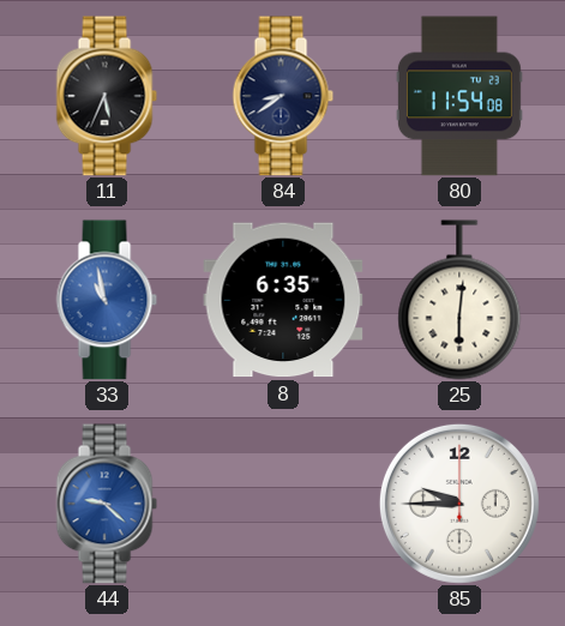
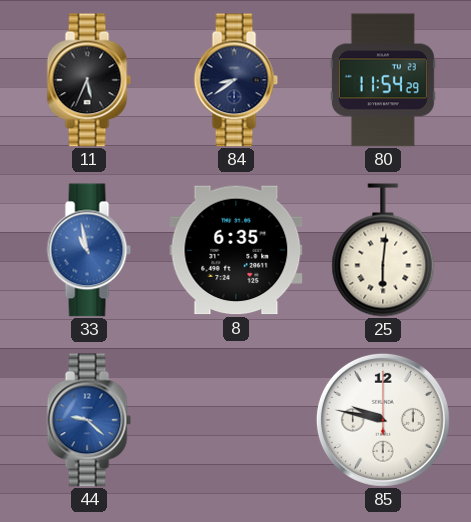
80: 11:54:08 -> 11:54:29 (383, 80)
85: 9:45 -> 9:47 (383, 420)
